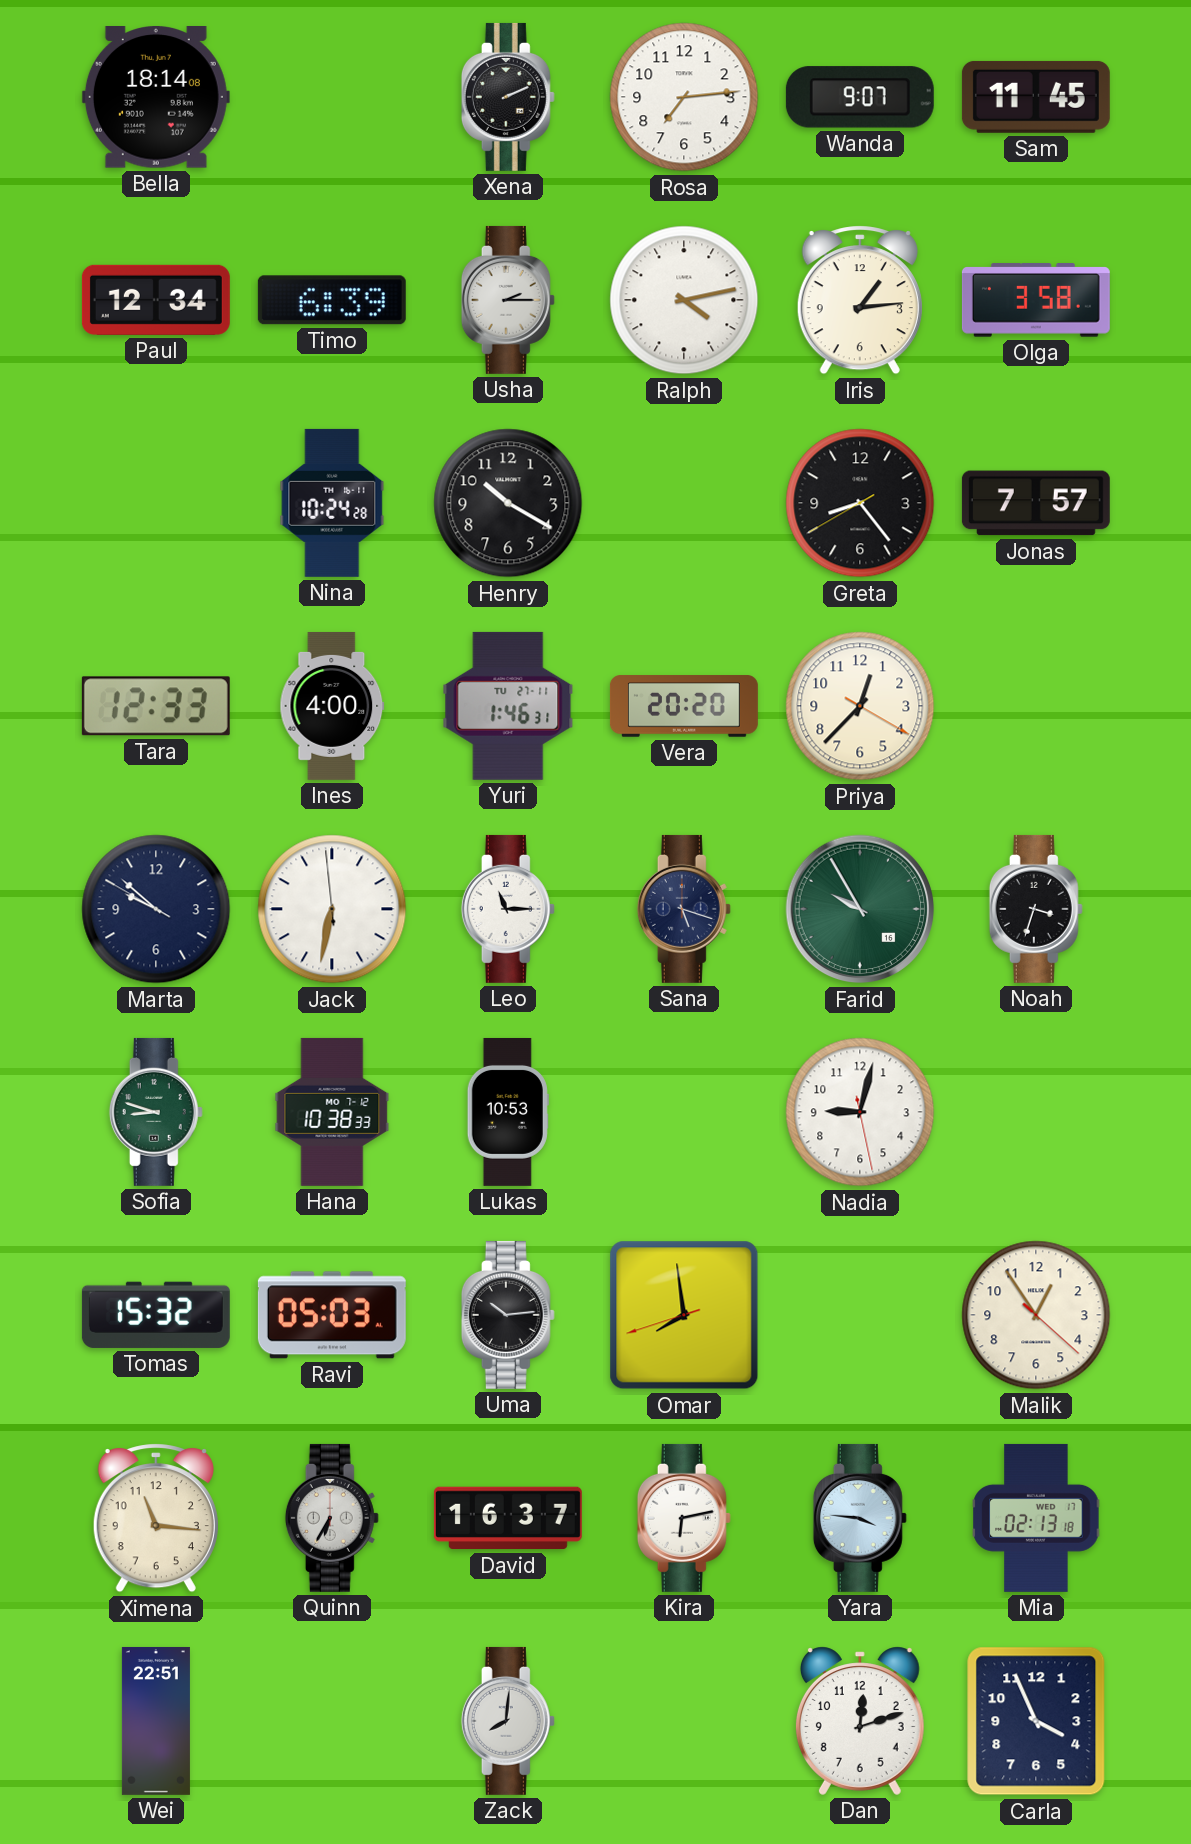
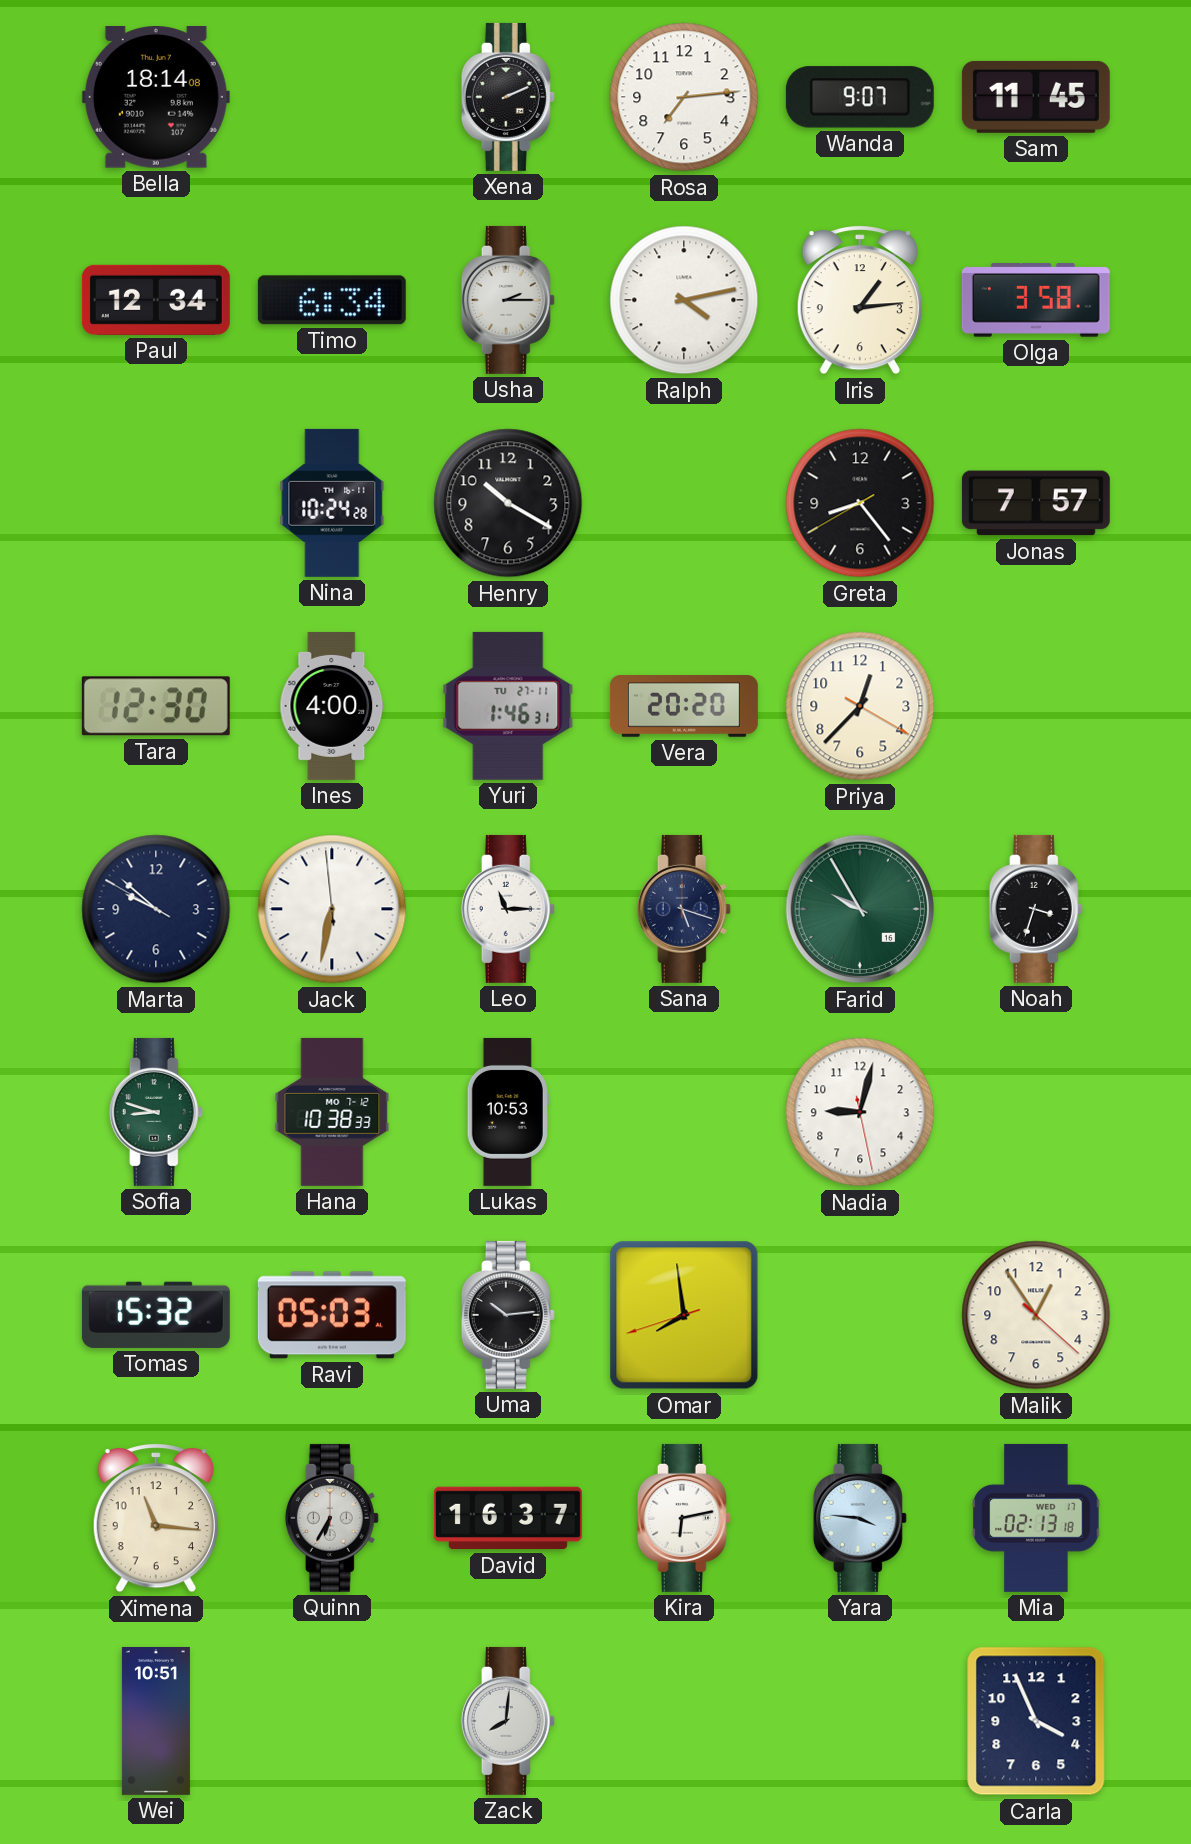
Timo: 6:39 -> 6:34 (332, 300)
Tara: 12:33 -> 12:30 (156, 706)
Wei: 22:51 -> 10:51 (156, 1721)
Dan: 12:12 -> none (860, 1721)
